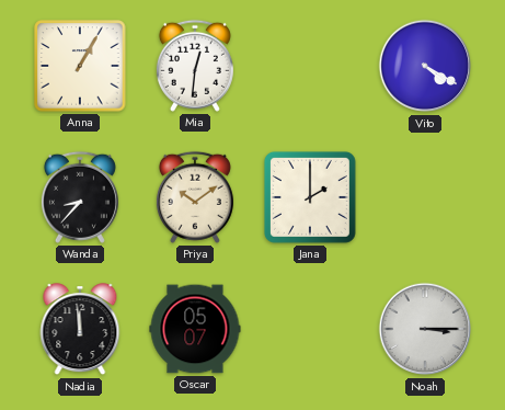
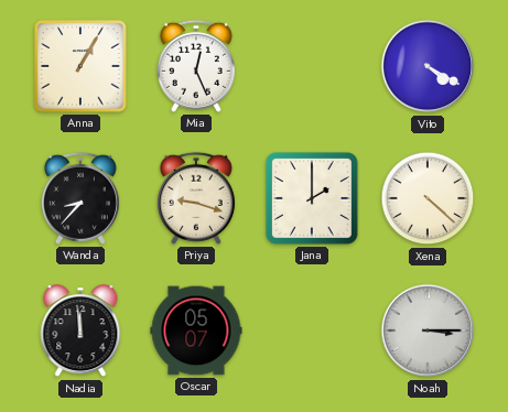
Mia: 12:31 -> 12:26 (196, 66)
Priya: 10:09 -> 9:18 (196, 198)
Xena: none -> 4:22 (428, 198)
